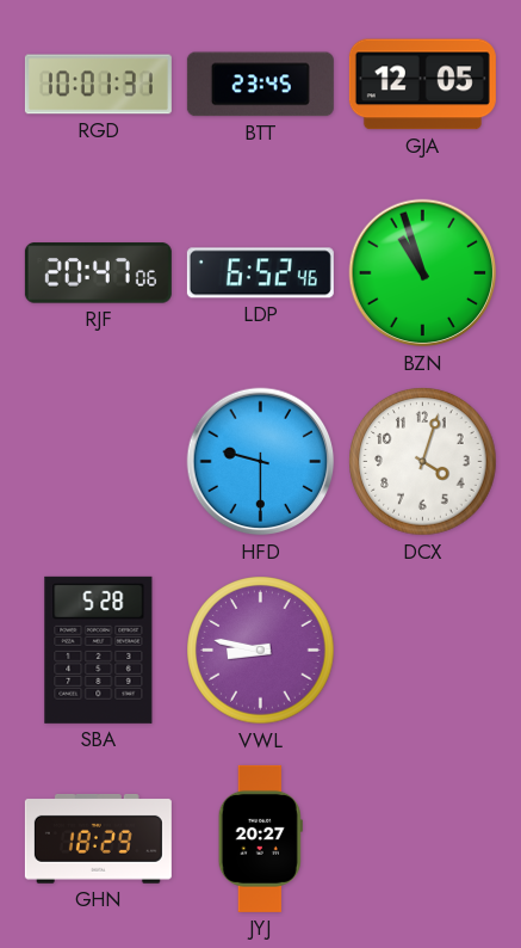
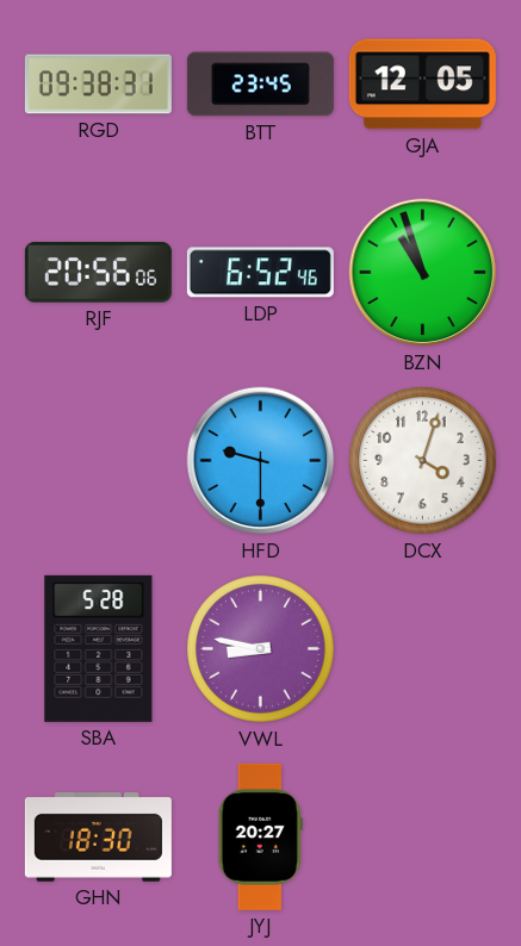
RGD: 10:01 -> 09:38 (98, 85)
RJF: 20:47 -> 20:56 (98, 273)
GHN: 18:29 -> 18:30 (98, 836)
